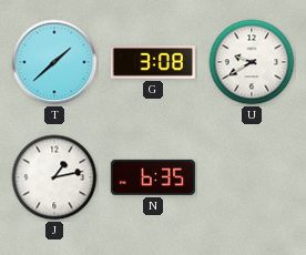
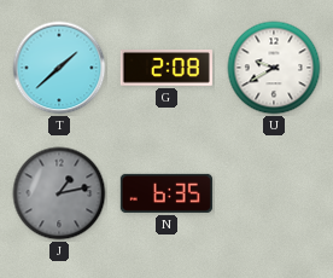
G: 3:08 -> 2:08 (166, 69)
J dial: white -> grey (59, 193)
